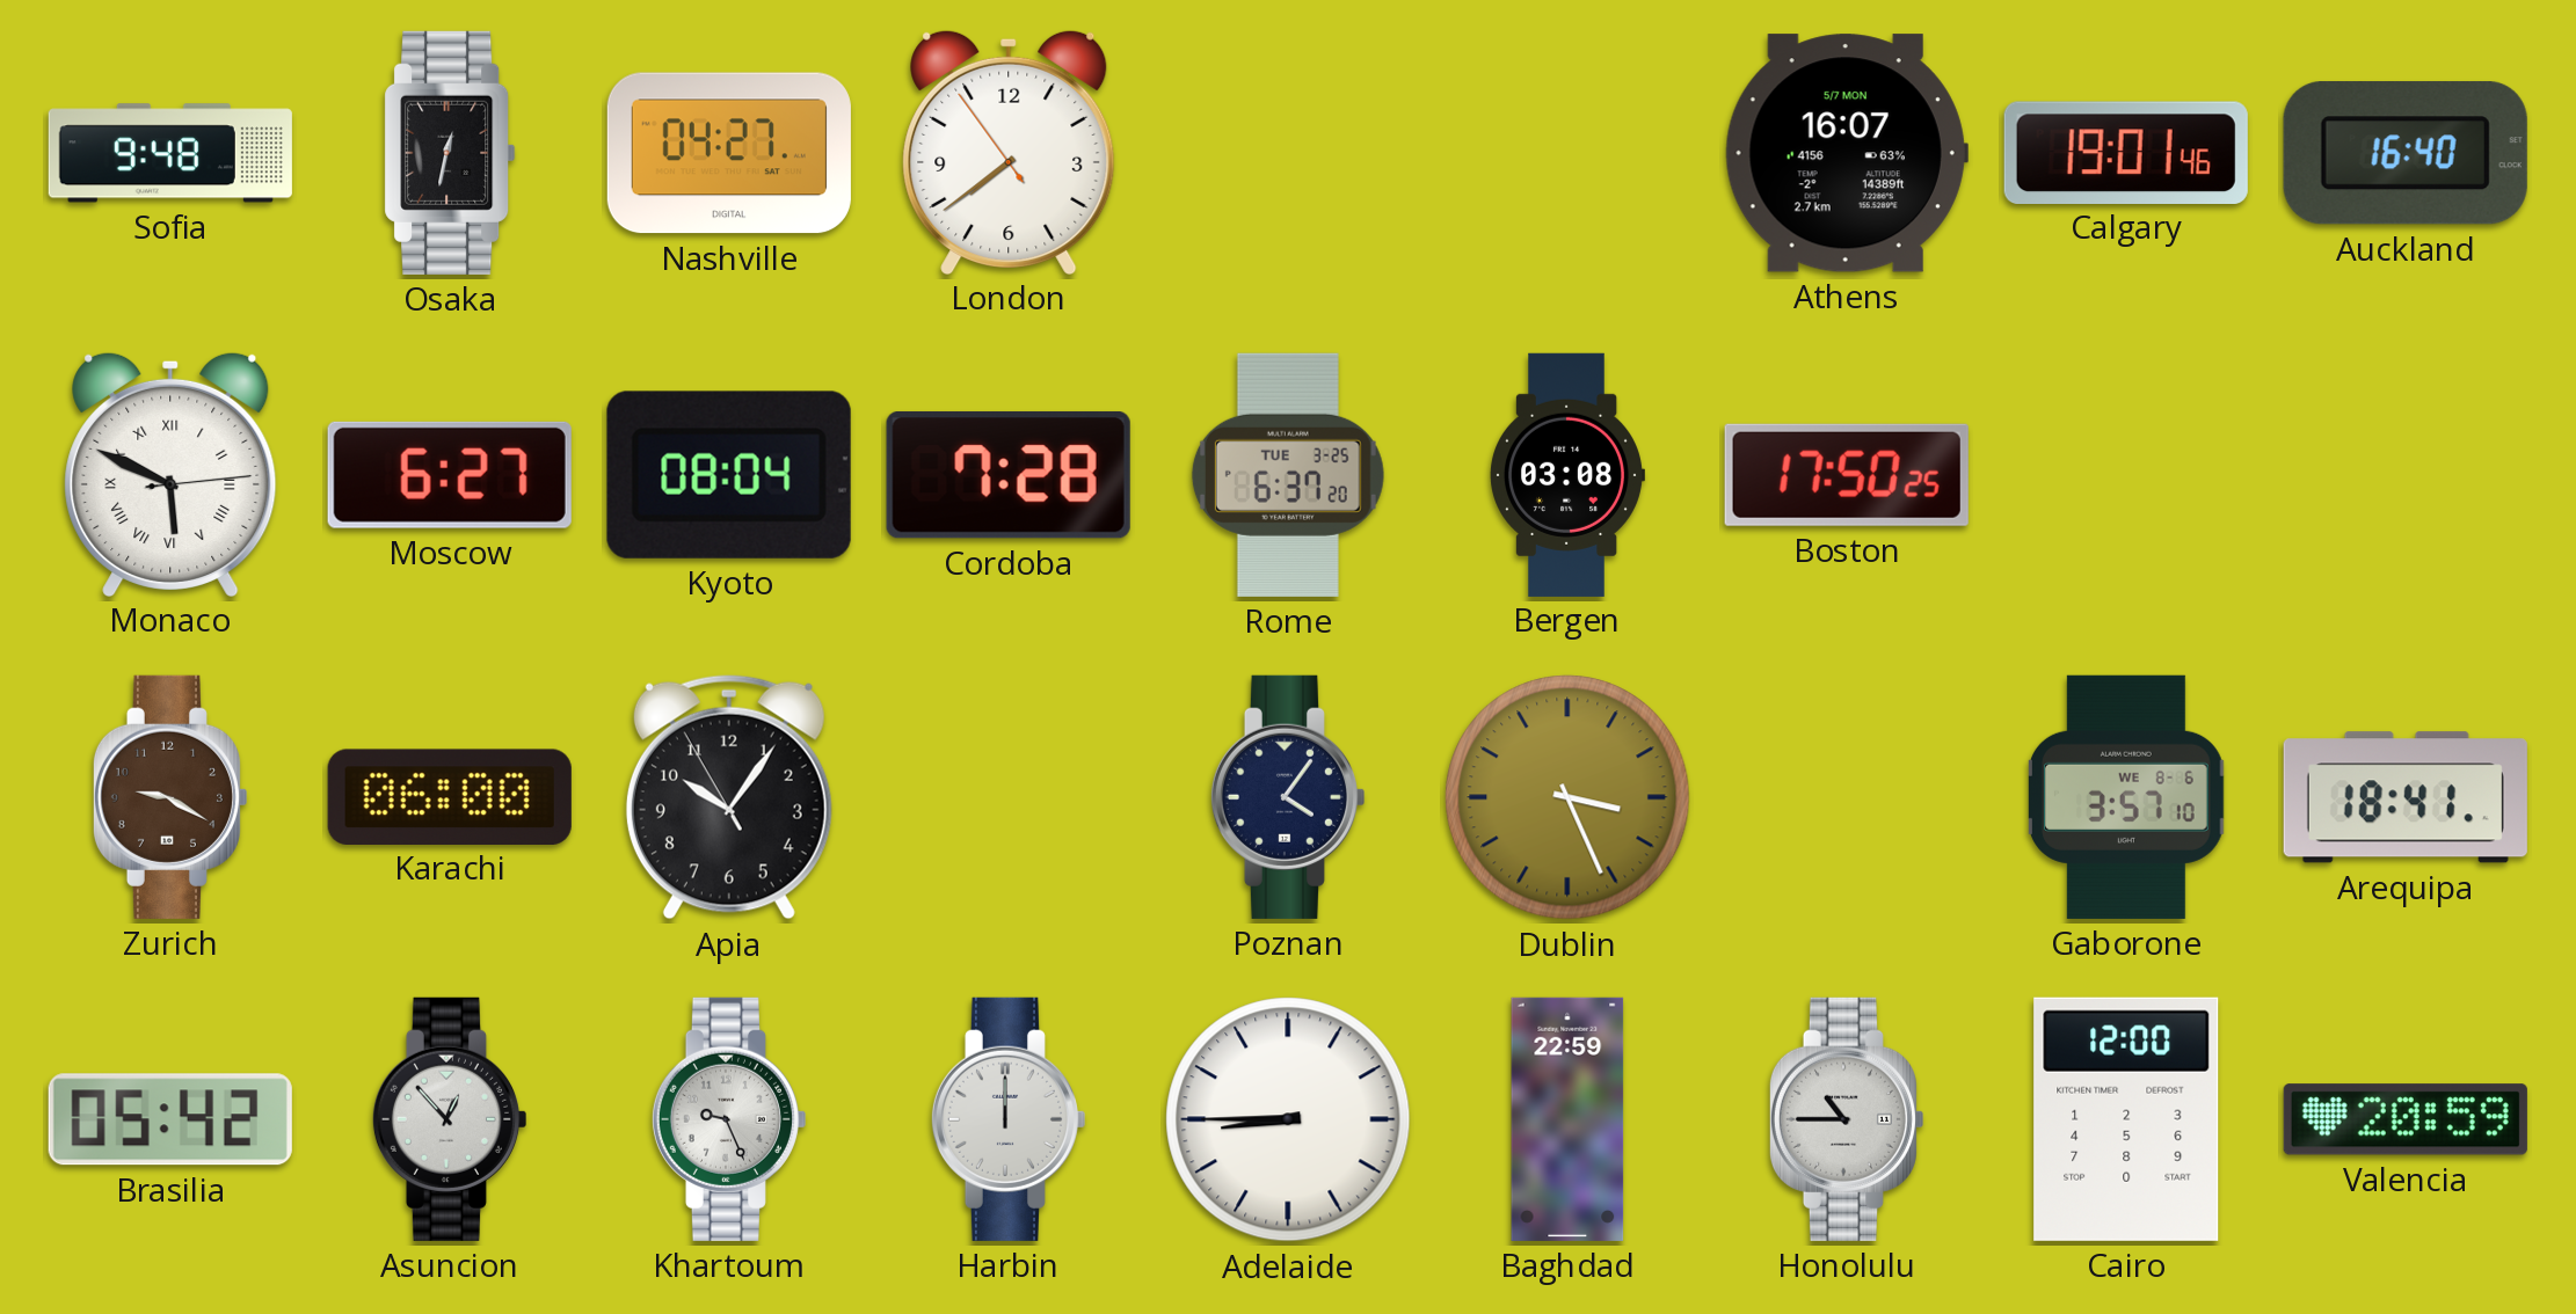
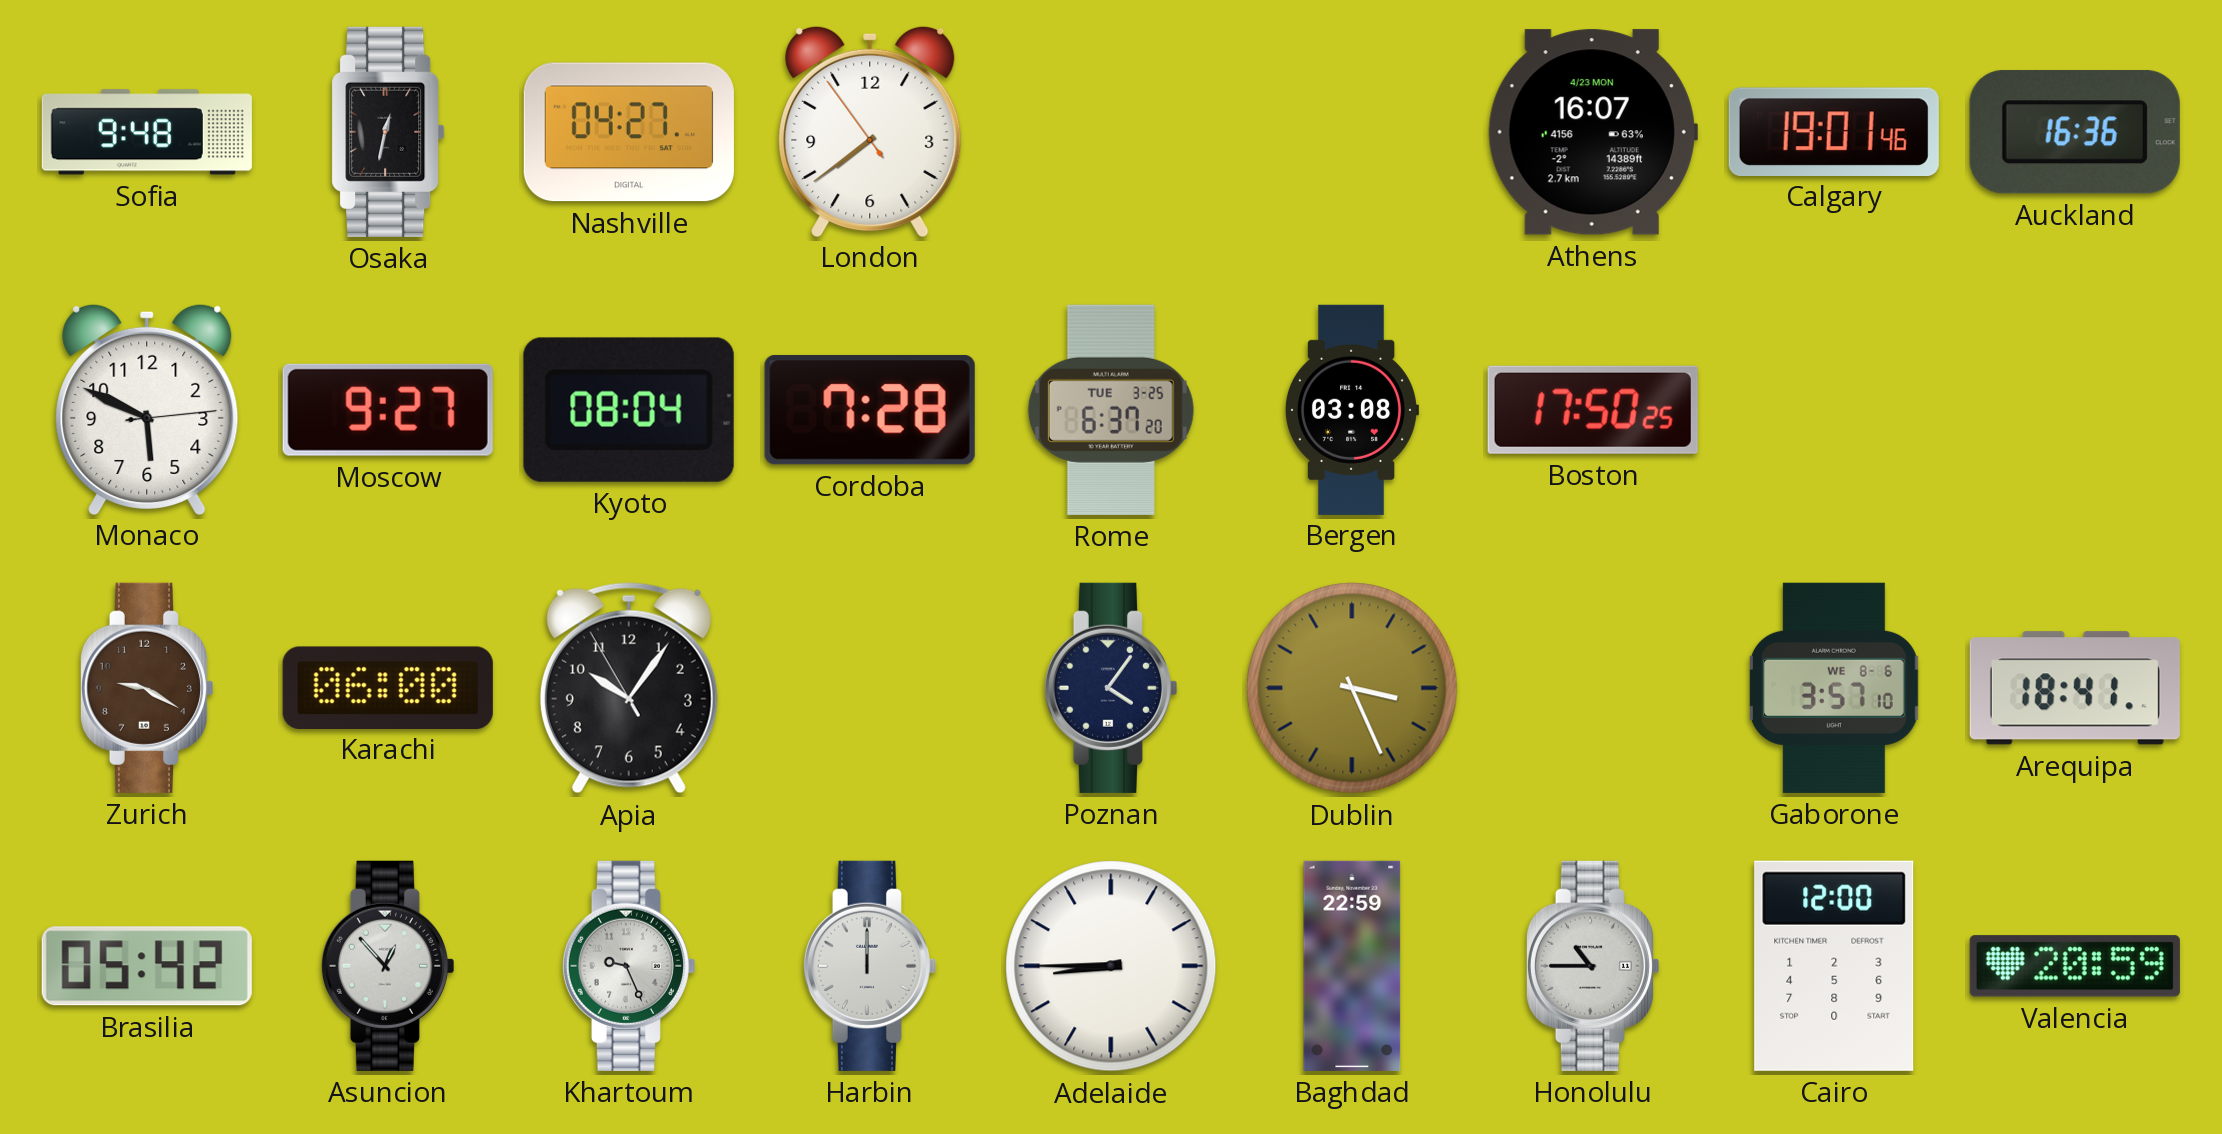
Athens date: 5/7 MON -> 4/23 MON (1593, 132)
Auckland: 16:40 -> 16:36 (2075, 132)
Monaco numerals: Roman -> Arabic (147, 409)
Moscow: 6:27 -> 9:27 (388, 410)
